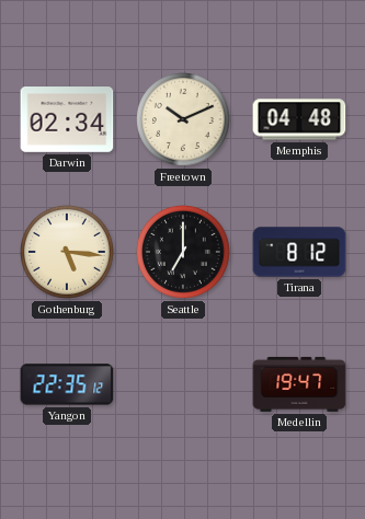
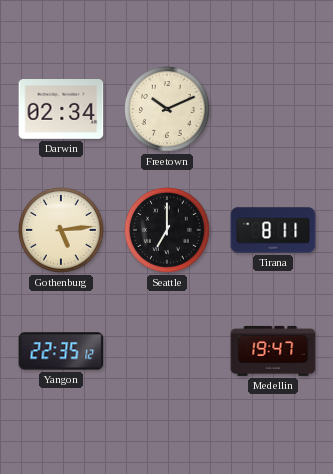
Memphis: 04:48 -> none (299, 119)
Gothenburg: 5:16 -> 5:14 (62, 231)
Tirana: 8:12 -> 8:11 (273, 230)
